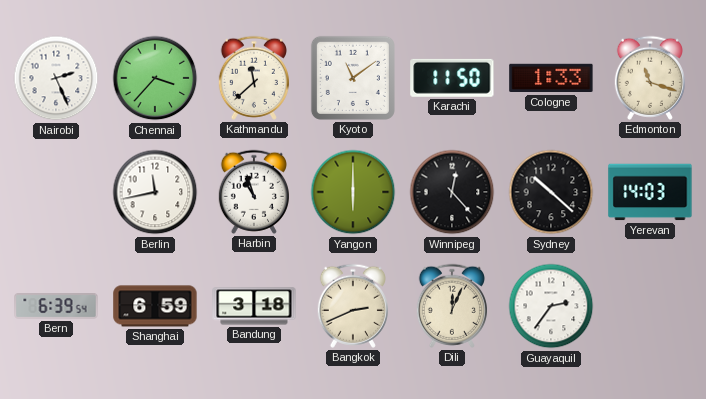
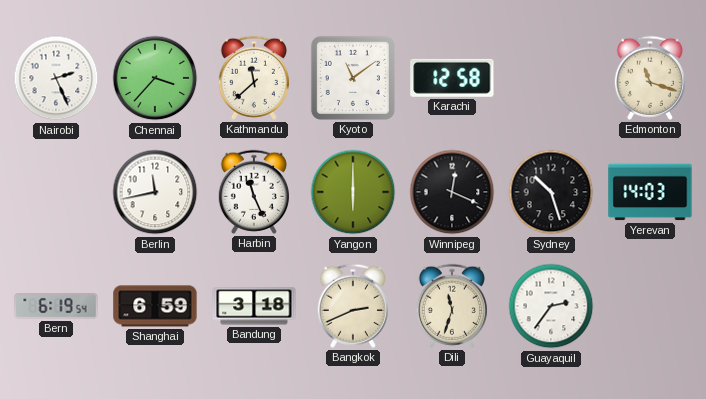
Karachi: 11:50 -> 12:58 (452, 78)
Cologne: 1:33 -> none (551, 78)
Harbin: 10:57 -> 11:26 (254, 192)
Winnipeg: 12:23 -> 12:19 (452, 192)
Sydney: 10:22 -> 10:27 (551, 192)
Bern: 6:39 -> 6:19 (56, 307)
Dili: 12:04 -> 11:33 (452, 306)
